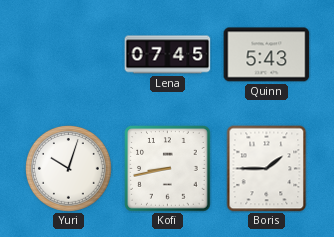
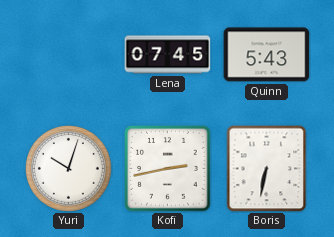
Kofi: 8:43 -> 2:43 (168, 169)
Boris: 1:45 -> 6:32 (267, 169)
